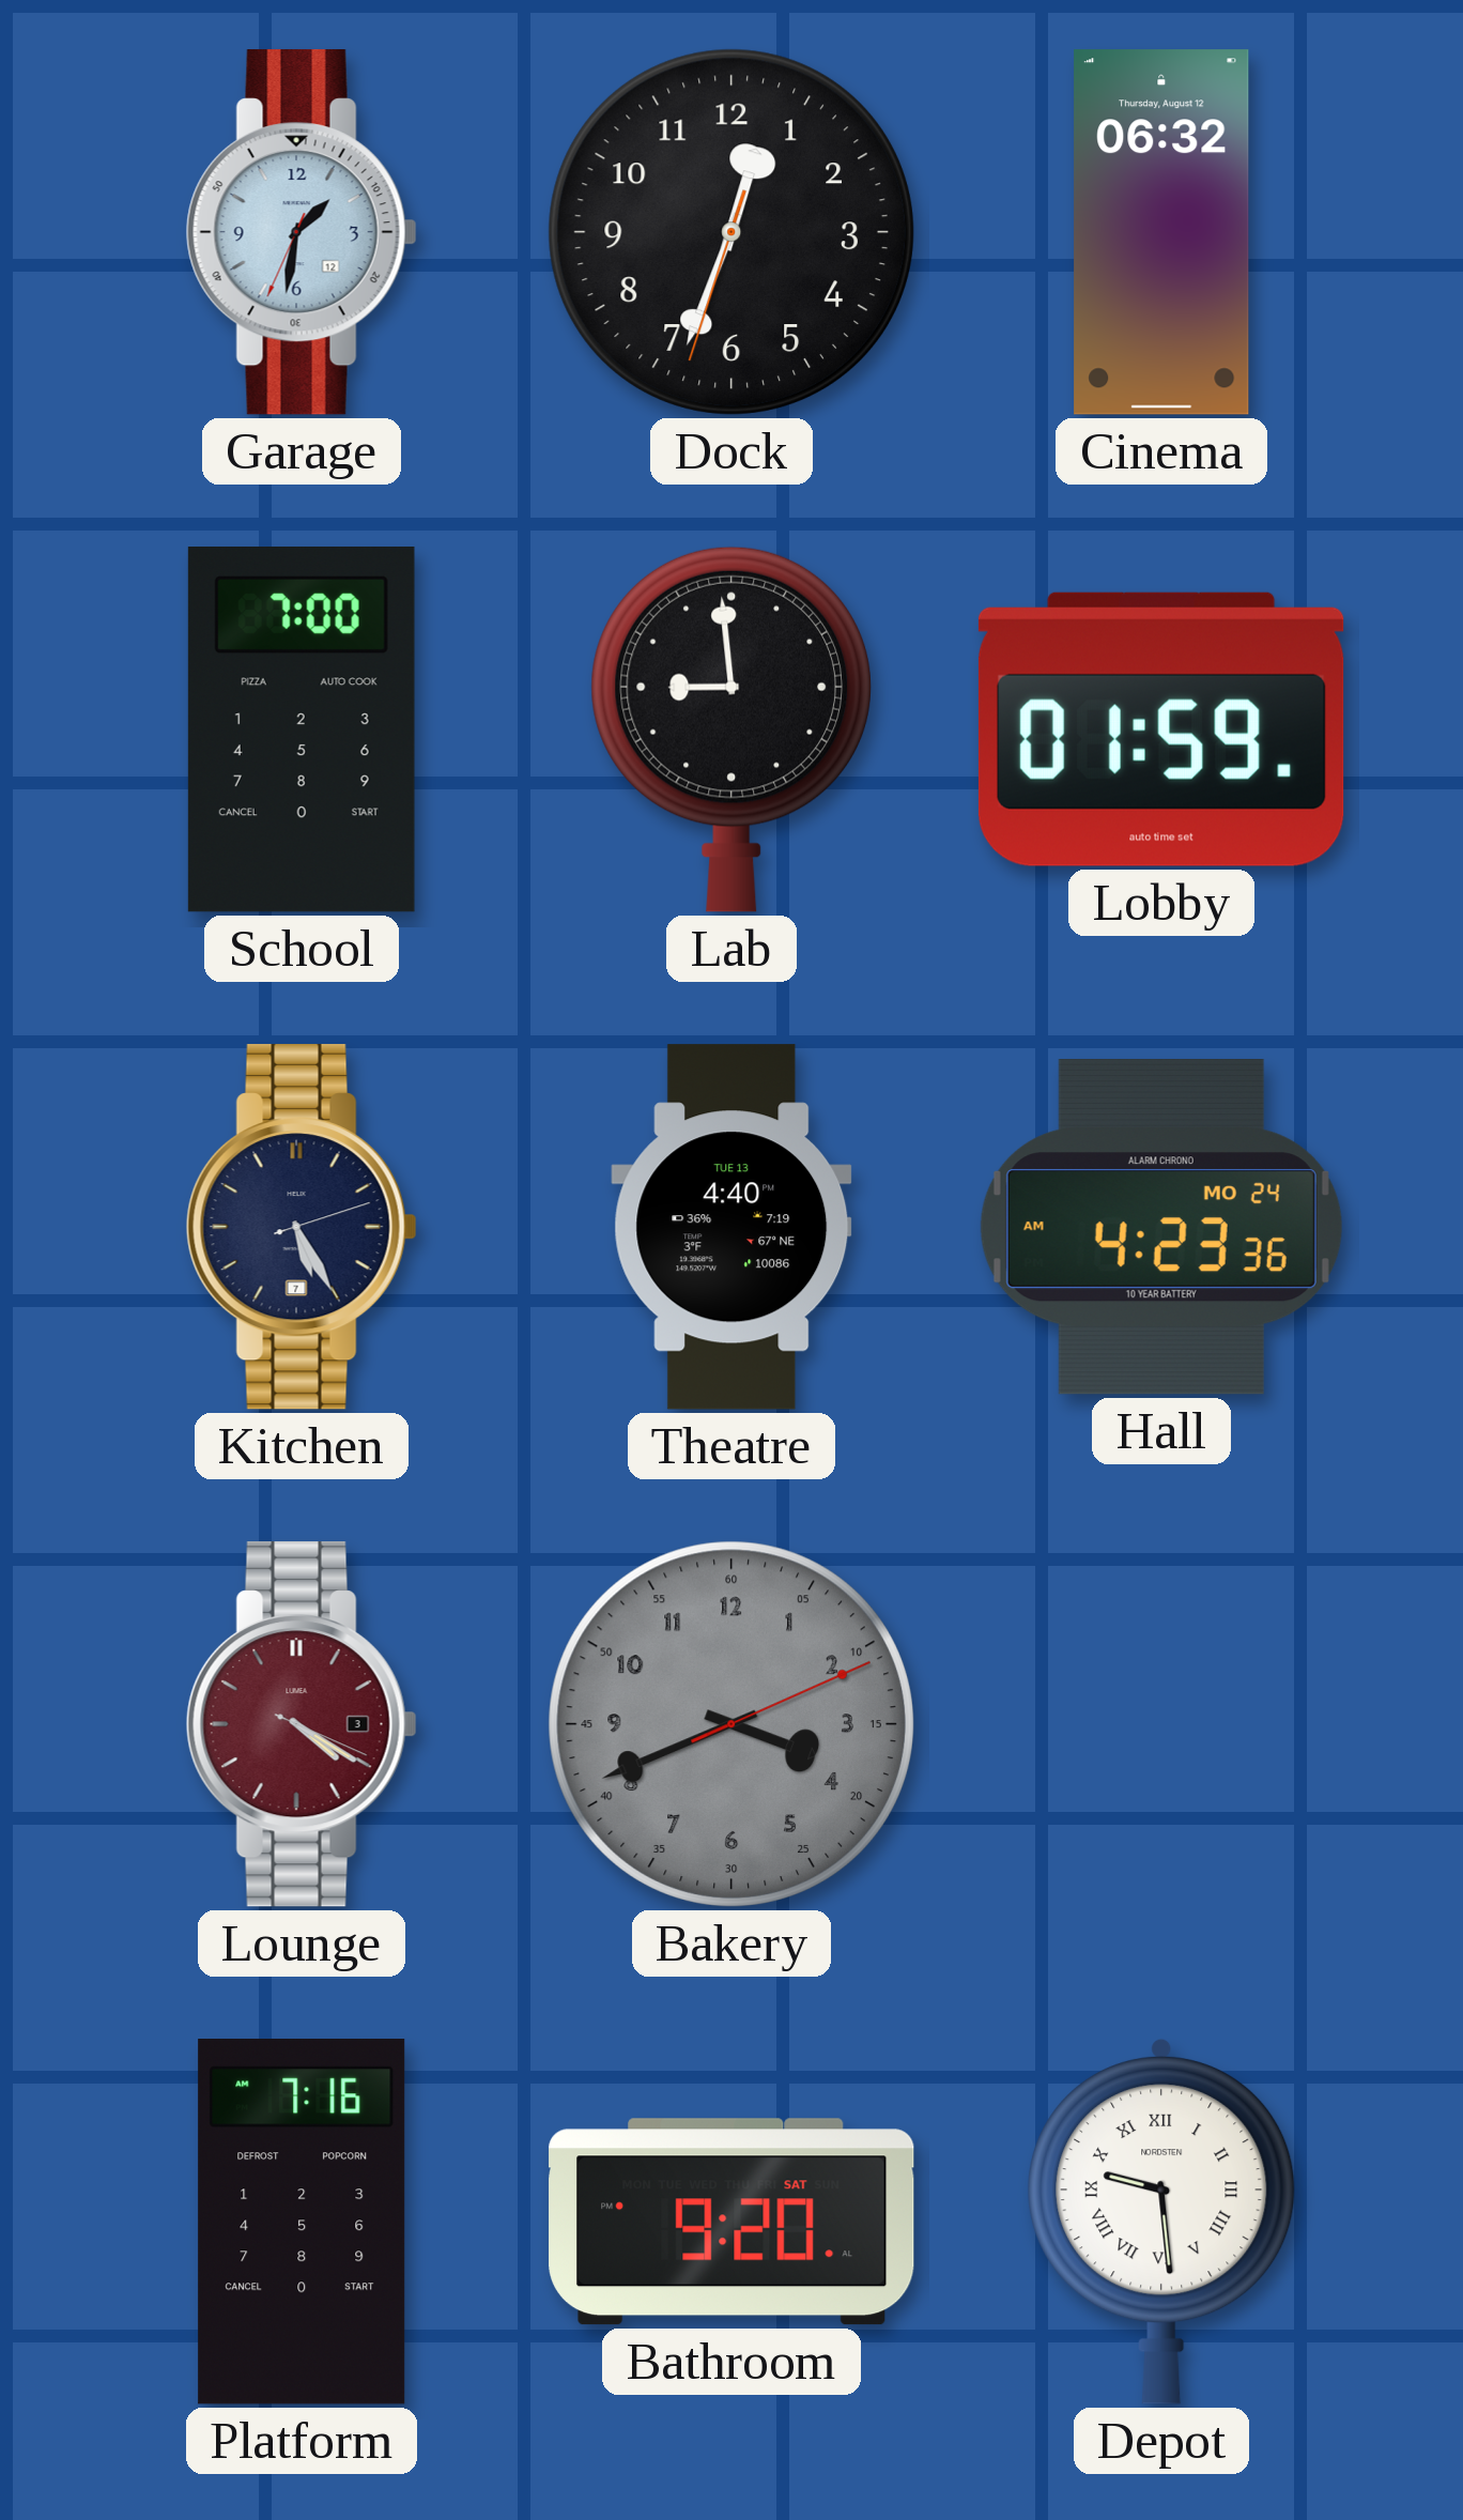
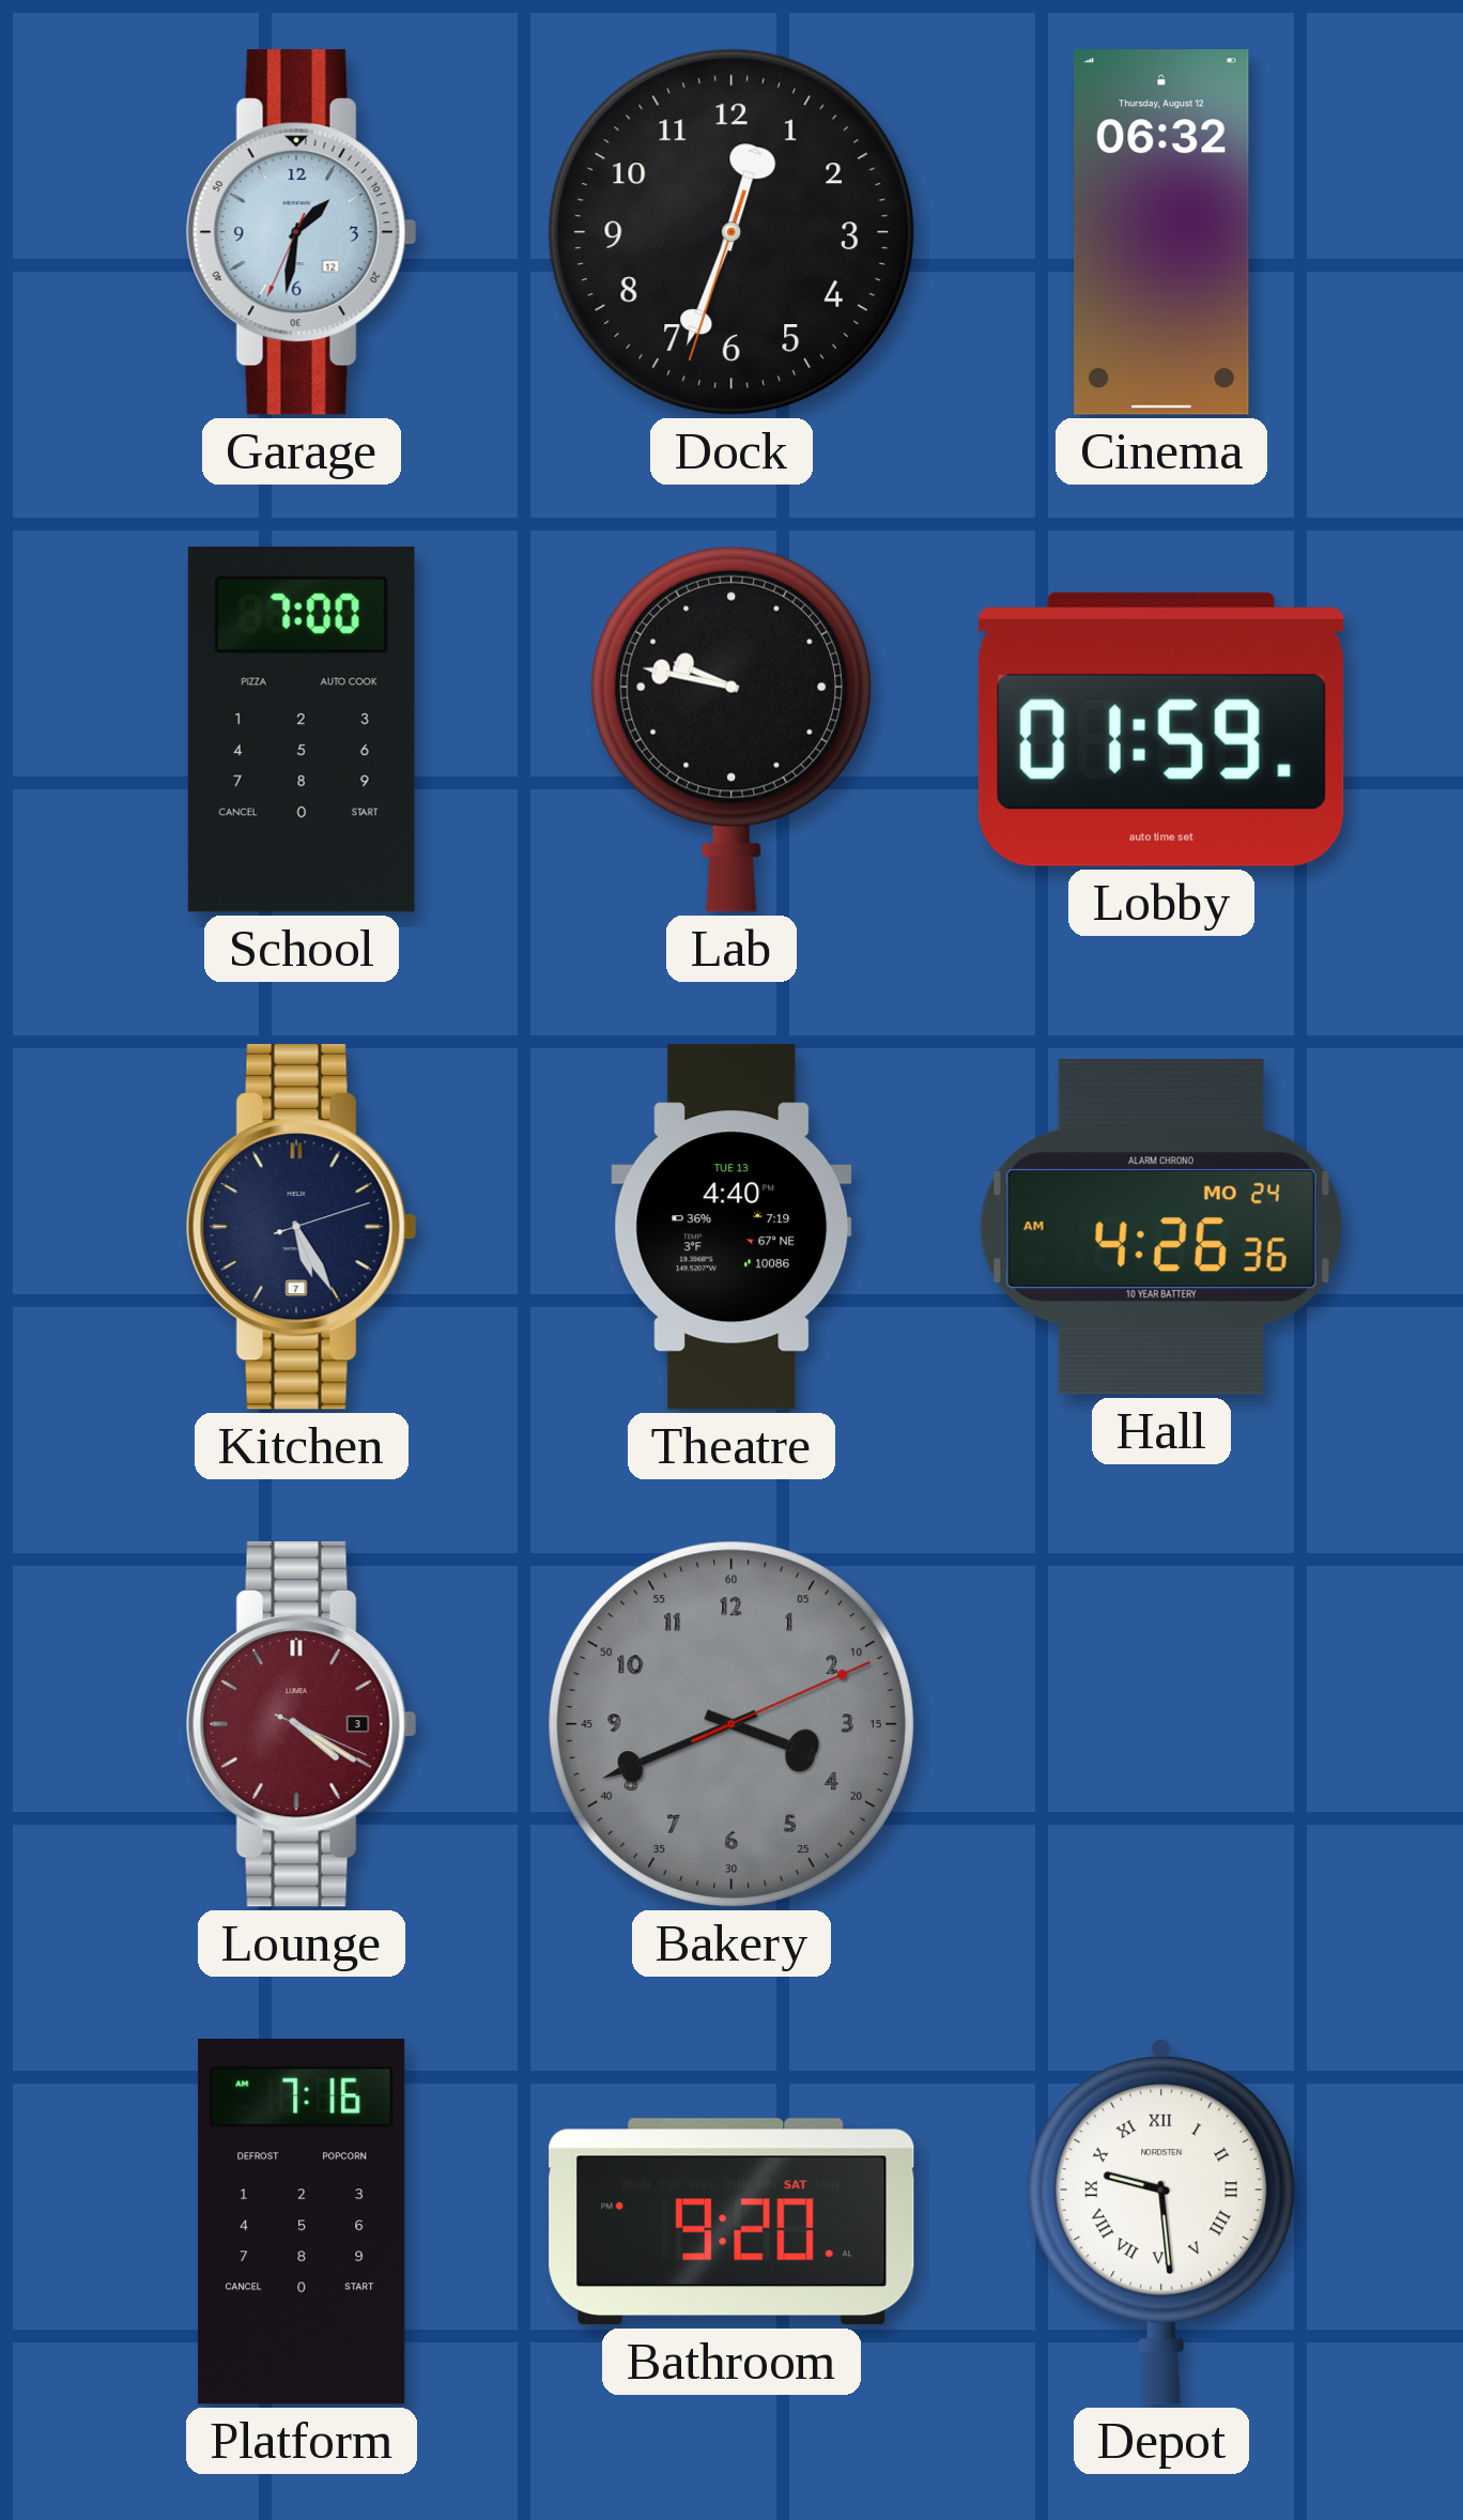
Lab: 8:59 -> 9:47 (731, 729)
Hall: 4:23 -> 4:26 (1161, 1227)
